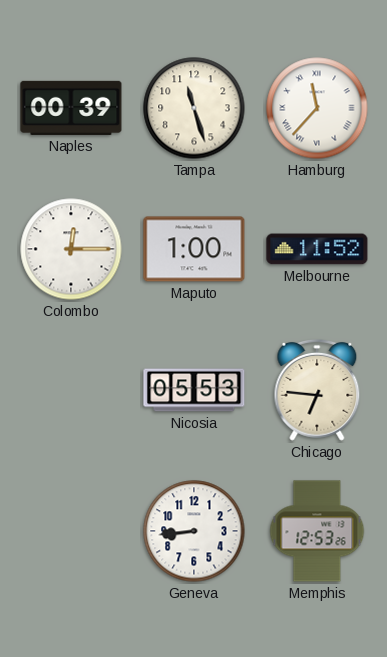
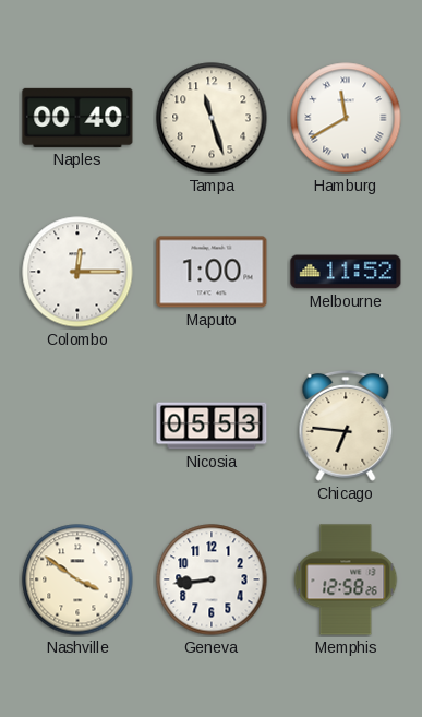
Naples: 00:39 -> 00:40 (77, 118)
Hamburg: 11:37 -> 11:40 (346, 118)
Nashville: none -> 3:51 (77, 579)
Memphis: 12:53 -> 12:58 (346, 579)
